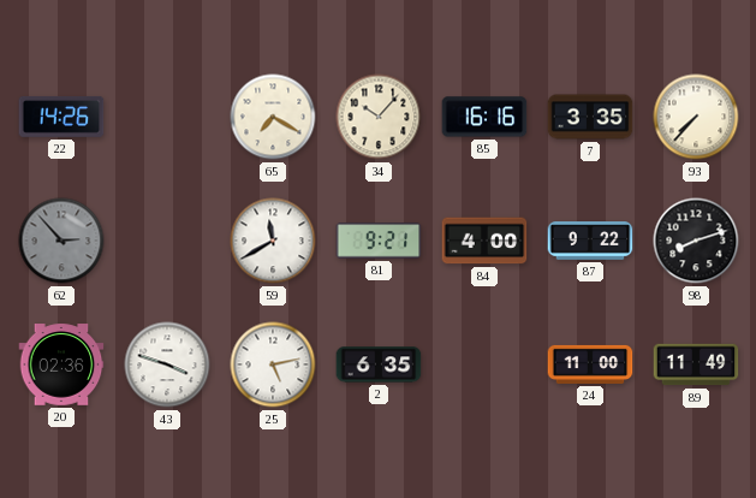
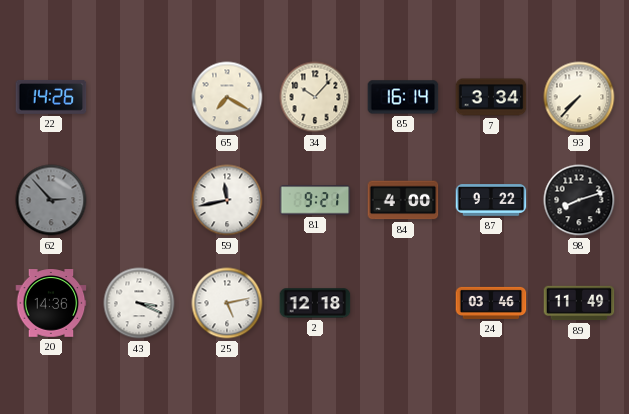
85: 16:16 -> 16:14 (403, 97)
7: 3:35 -> 3:34 (491, 97)
59: 11:40 -> 11:43 (227, 200)
20: 02:36 -> 14:36 (51, 303)
43: 3:48 -> 3:19 (139, 303)
2: 6:35 -> 12:18 (315, 303)
24: 11:00 -> 03:46 (491, 303)
